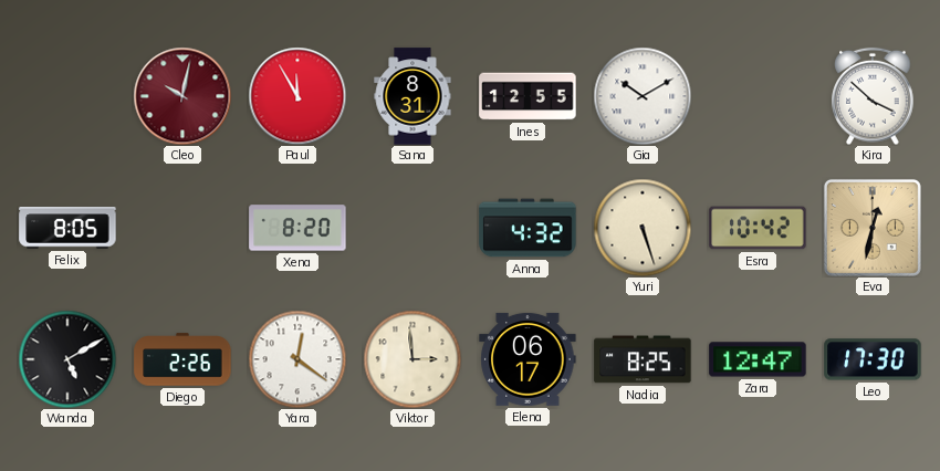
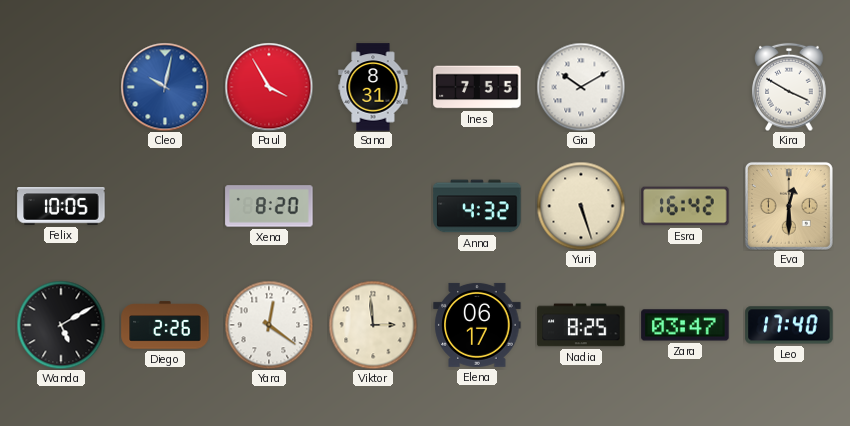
Cleo dial: burgundy -> blue (165, 87)
Paul: 11:55 -> 3:55 (269, 87)
Ines: 12:55 -> 7:55 (477, 87)
Kira: 3:52 -> 3:50 (789, 87)
Felix: 8:05 -> 10:05 (61, 206)
Esra: 10:42 -> 16:42 (685, 206)
Eva: 12:32 -> 12:30 (789, 206)
Zara: 12:47 -> 03:47 (685, 325)
Leo: 17:30 -> 17:40 (789, 325)
